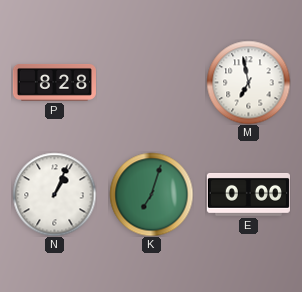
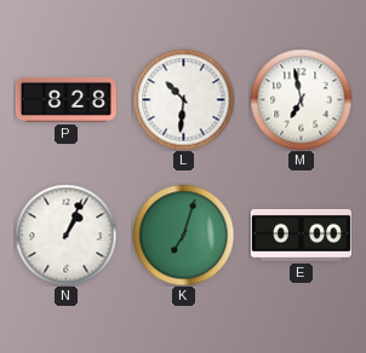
L: none -> 10:31 (183, 99)
